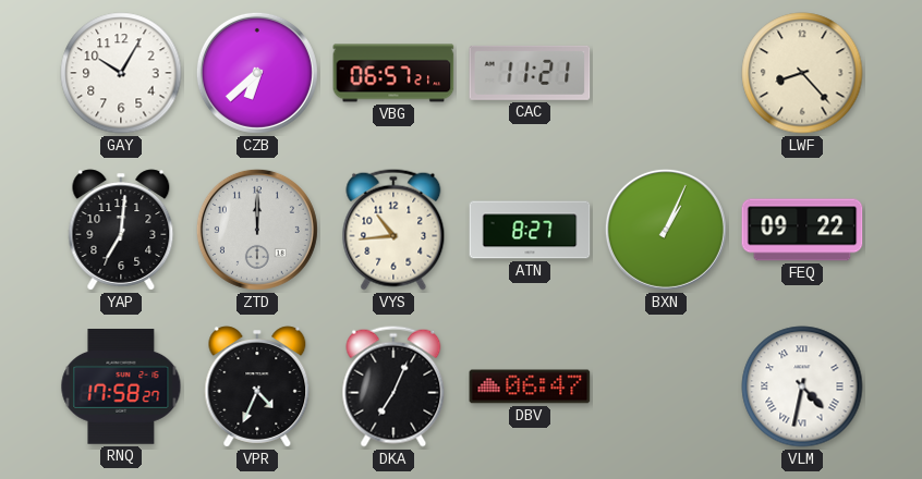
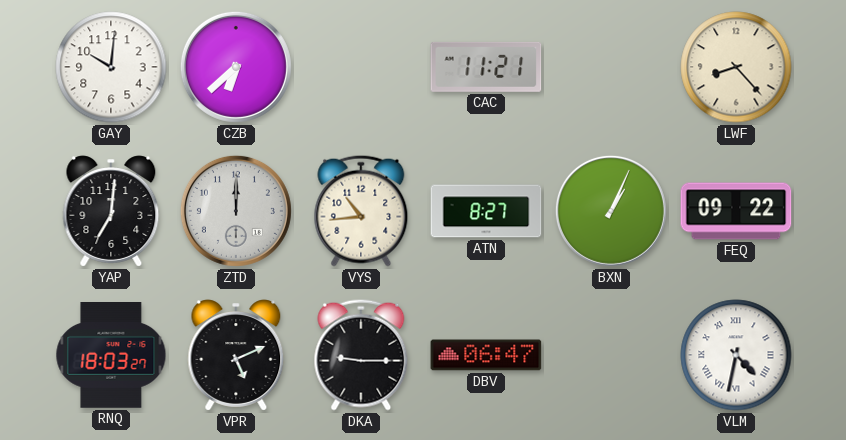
GAY: 10:05 -> 10:01 (111, 67)
VBG: 06:57 -> none (393, 73)
RNQ: 17:58 -> 18:03 (111, 356)
VPR: 4:34 -> 5:11 (236, 355)
DKA: 7:04 -> 9:15 (361, 355)
